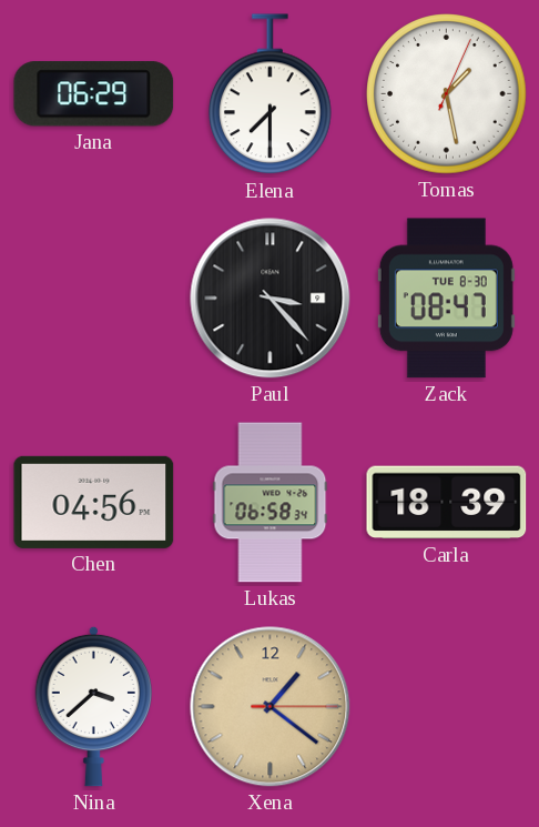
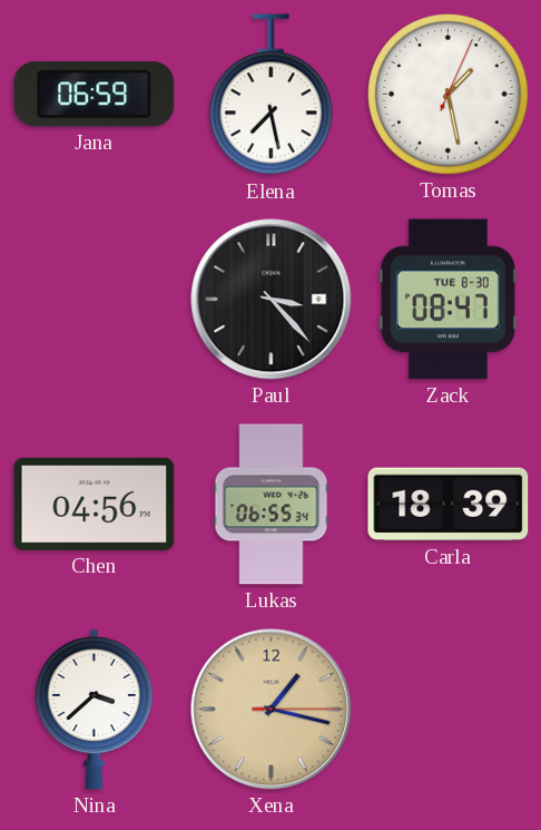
Jana: 06:29 -> 06:59 (95, 95)
Elena: 7:30 -> 7:28 (272, 95)
Lukas: 06:58 -> 06:55 (272, 505)
Xena: 1:21 -> 1:17 (272, 710)
